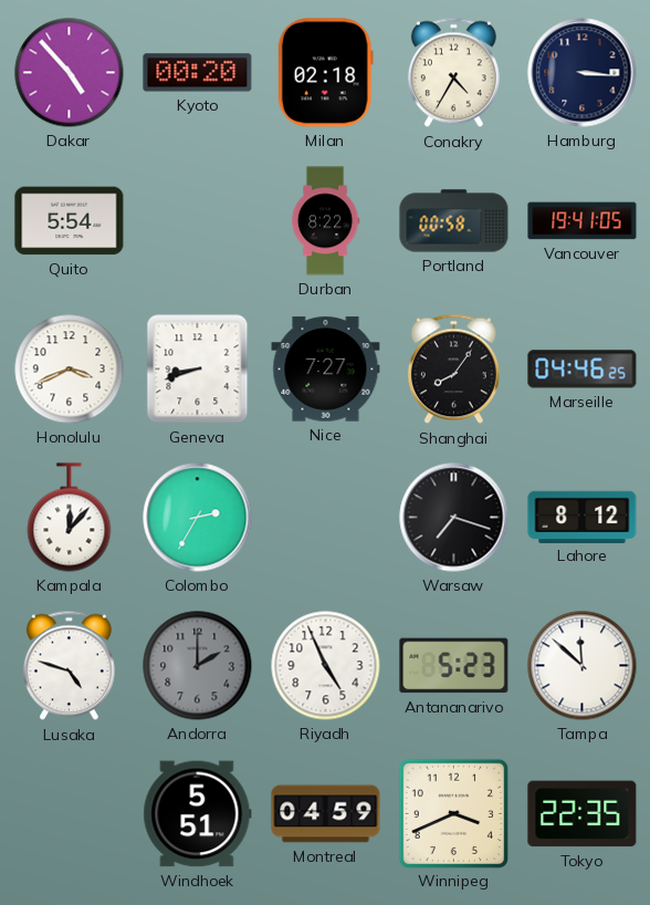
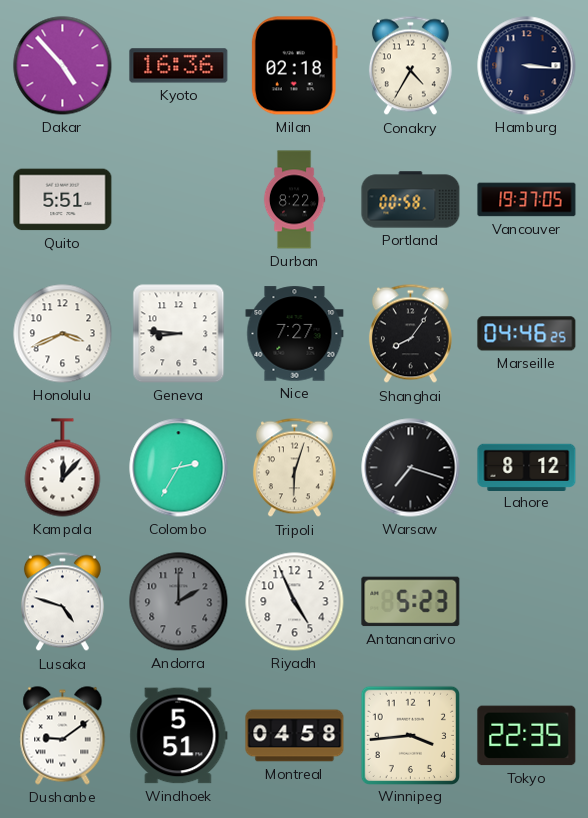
Kyoto: 00:20 -> 16:36 (179, 66)
Quito: 5:54 -> 5:51 (63, 200)
Vancouver: 19:41 -> 19:37 (527, 200)
Geneva: 8:42 -> 8:46 (179, 334)
Tripoli: none -> 6:03 (294, 468)
Tampa: 11:52 -> none (583, 666)
Dushanbe: none -> 9:09 (63, 736)
Montreal: 04:59 -> 04:58 (295, 736)
Winnipeg: 3:41 -> 3:44 (410, 735)
